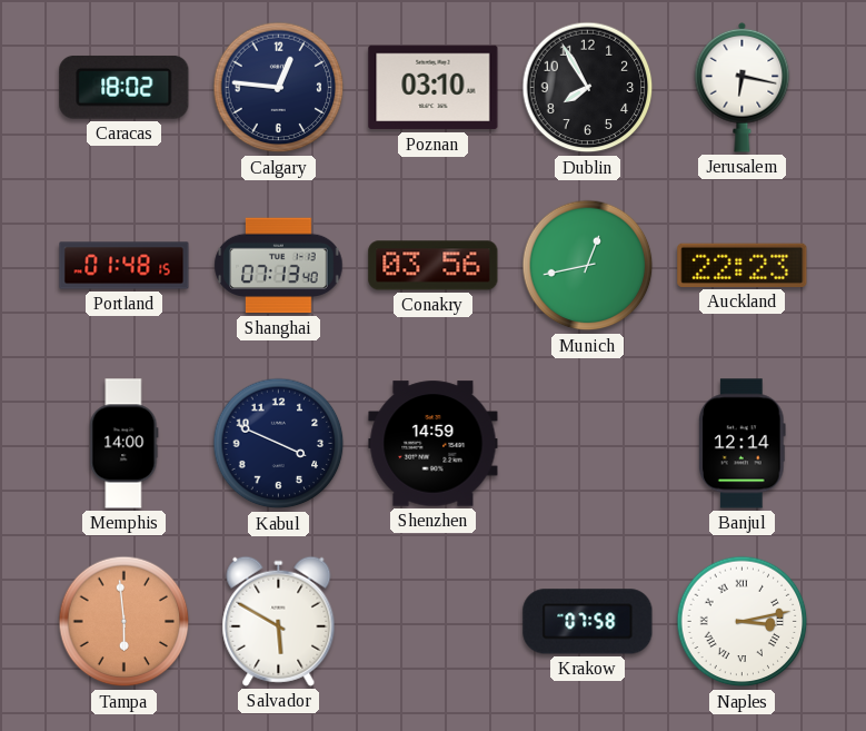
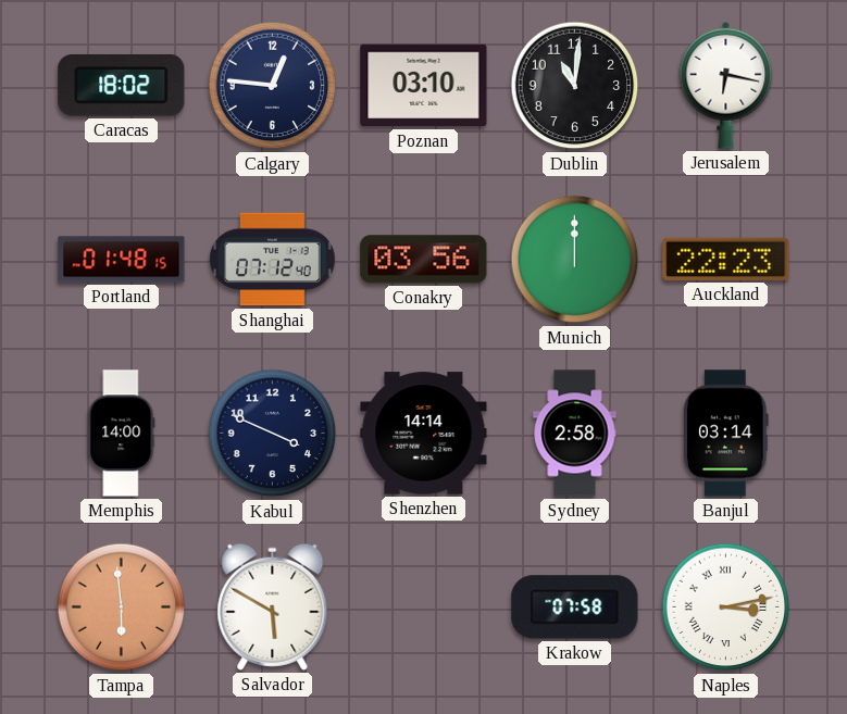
Dublin: 7:55 -> 11:01 (575, 86)
Shanghai: 07:13 -> 07:12 (273, 260)
Munich: 12:43 -> 12:00 (575, 260)
Shenzhen: 14:59 -> 14:14 (424, 434)
Sydney: none -> 2:58 (575, 434)
Banjul: 12:14 -> 03:14 (725, 434)
